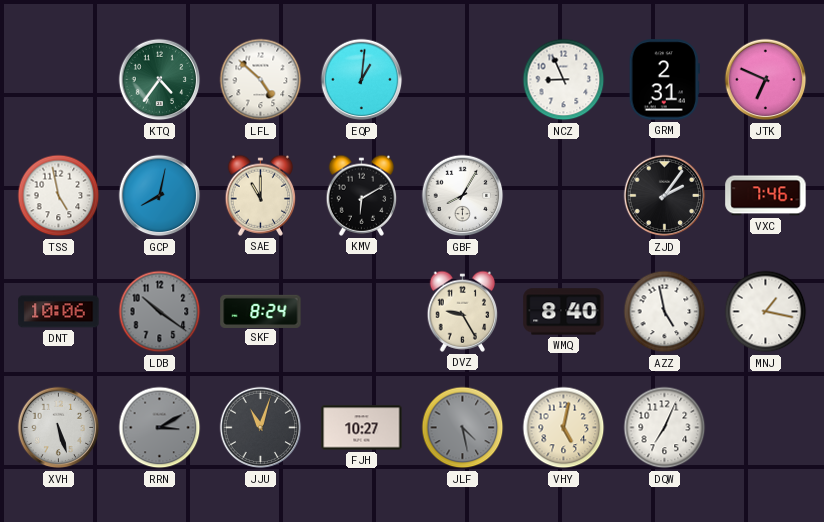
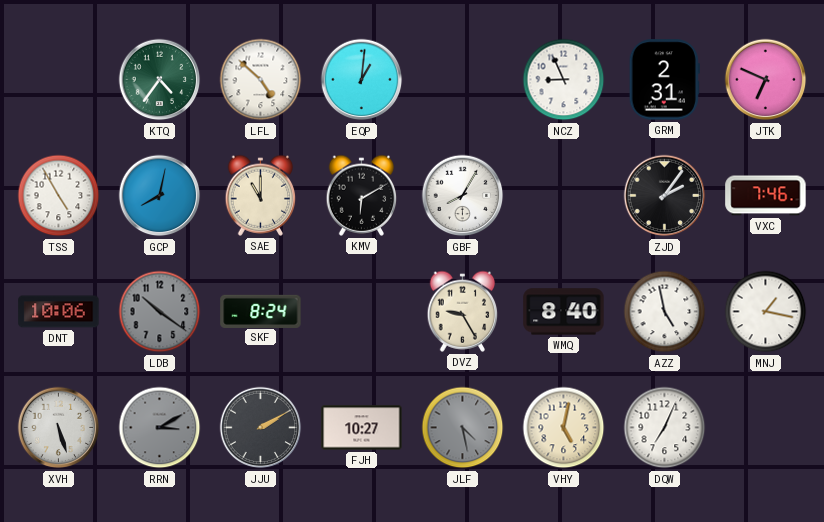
TSS: 4:58 -> 4:55 (59, 196)
JJU: 11:03 -> 2:10 (261, 428)
